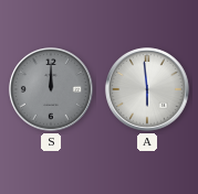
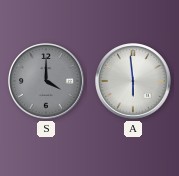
S: 12:00 -> 4:00 (46, 81)
